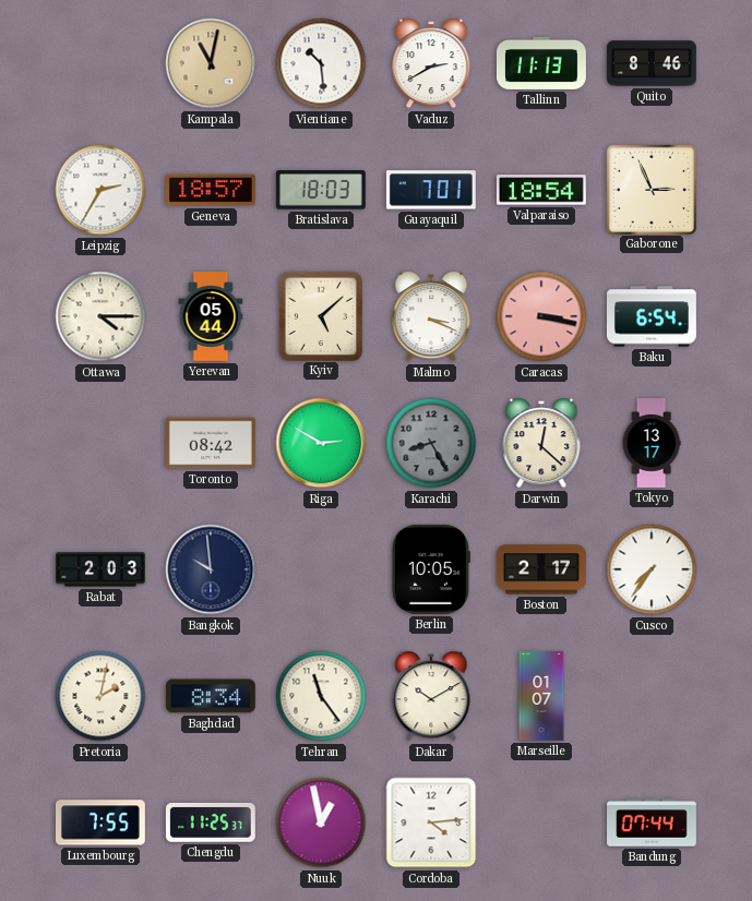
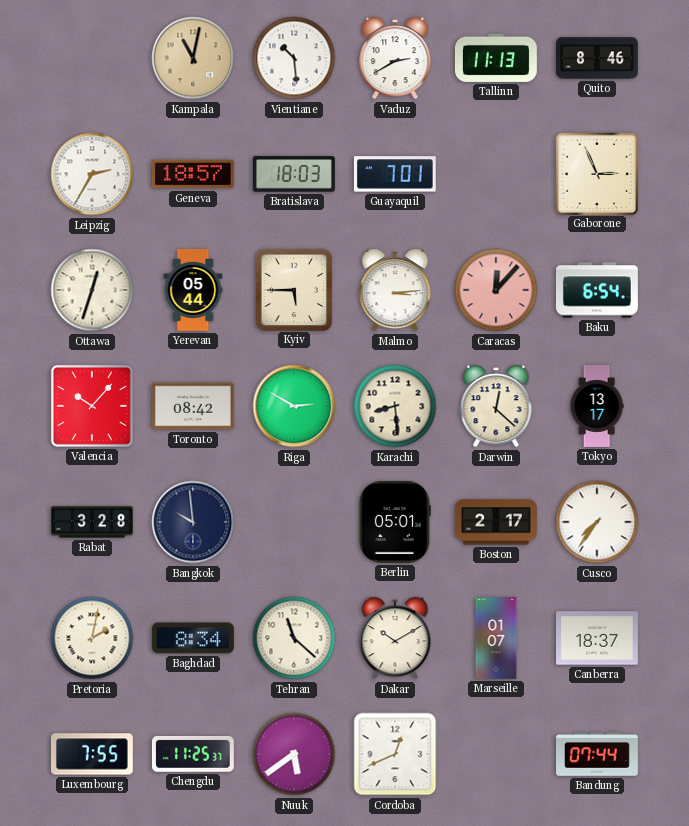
Valparaiso: 18:54 -> none (541, 190)
Ottawa: 4:15 -> 12:33 (92, 290)
Kyiv: 5:08 -> 5:45 (293, 289)
Malmo: 3:19 -> 3:14 (395, 290)
Caracas: 3:17 -> 12:07 (496, 290)
Valencia: none -> 10:07 (92, 406)
Karachi: 8:25 -> 8:29 (395, 406)
Karachi dial: grey -> cream (395, 406)
Rabat: 2:03 -> 3:28 (93, 522)
Berlin: 10:05 -> 05:01 (395, 522)
Tehran: 11:24 -> 11:22 (294, 638)
Canberra: none -> 18:37 (598, 638)
Nuuk: 12:58 -> 5:39 (294, 754)
Cordoba: 4:14 -> 12:41 (395, 754)
